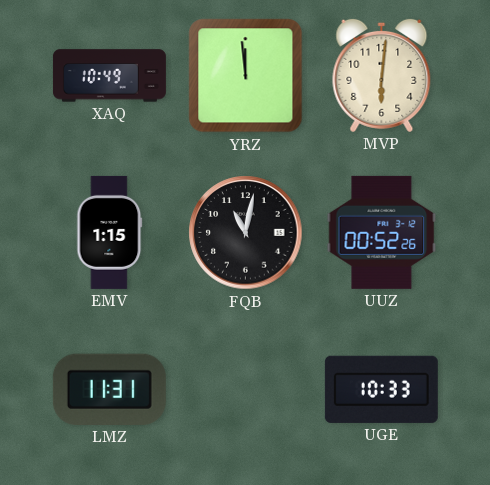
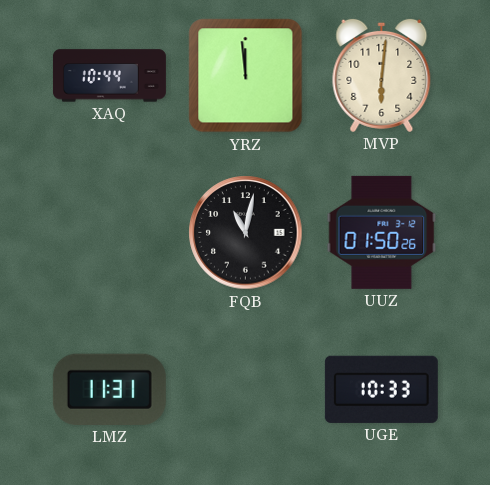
XAQ: 10:49 -> 10:44 (109, 76)
EMV: 1:15 -> none (110, 232)
UUZ: 00:52 -> 01:50 (382, 232)
